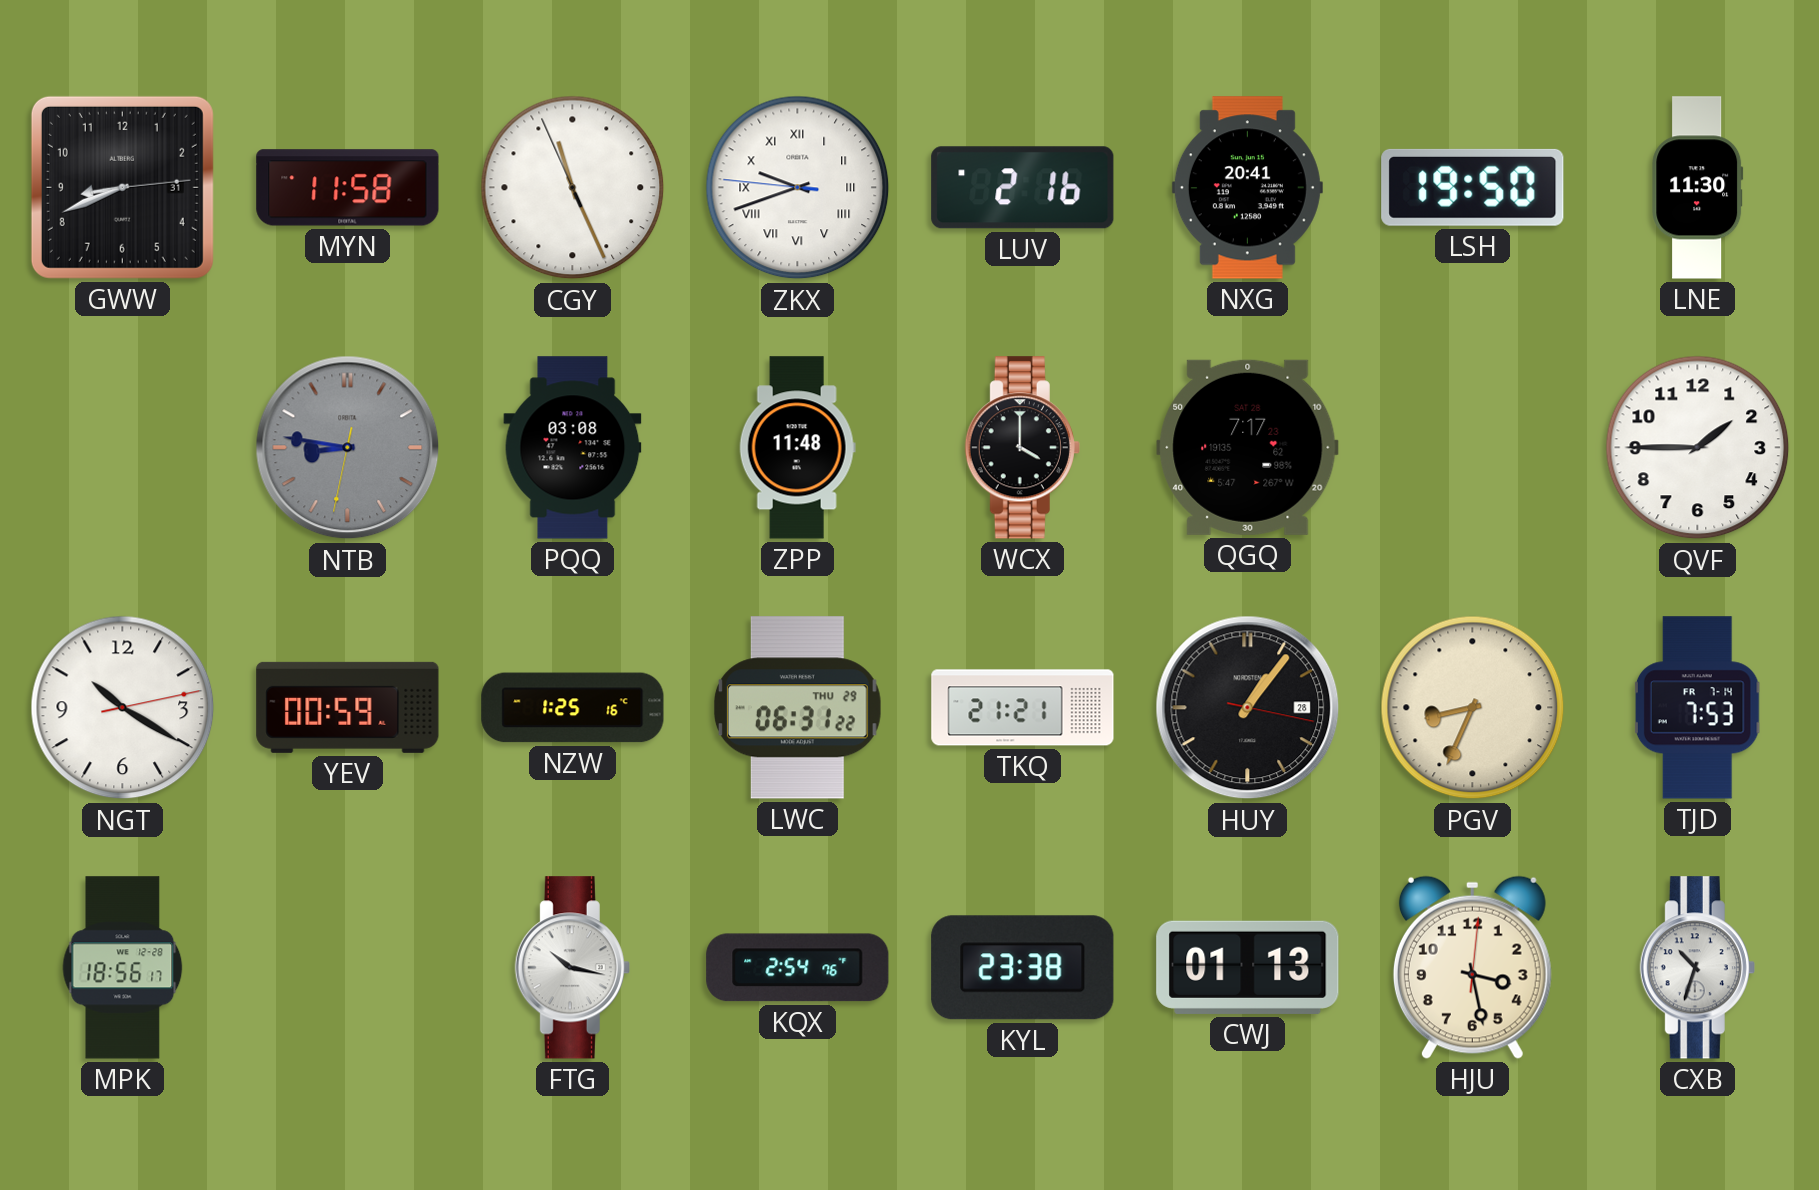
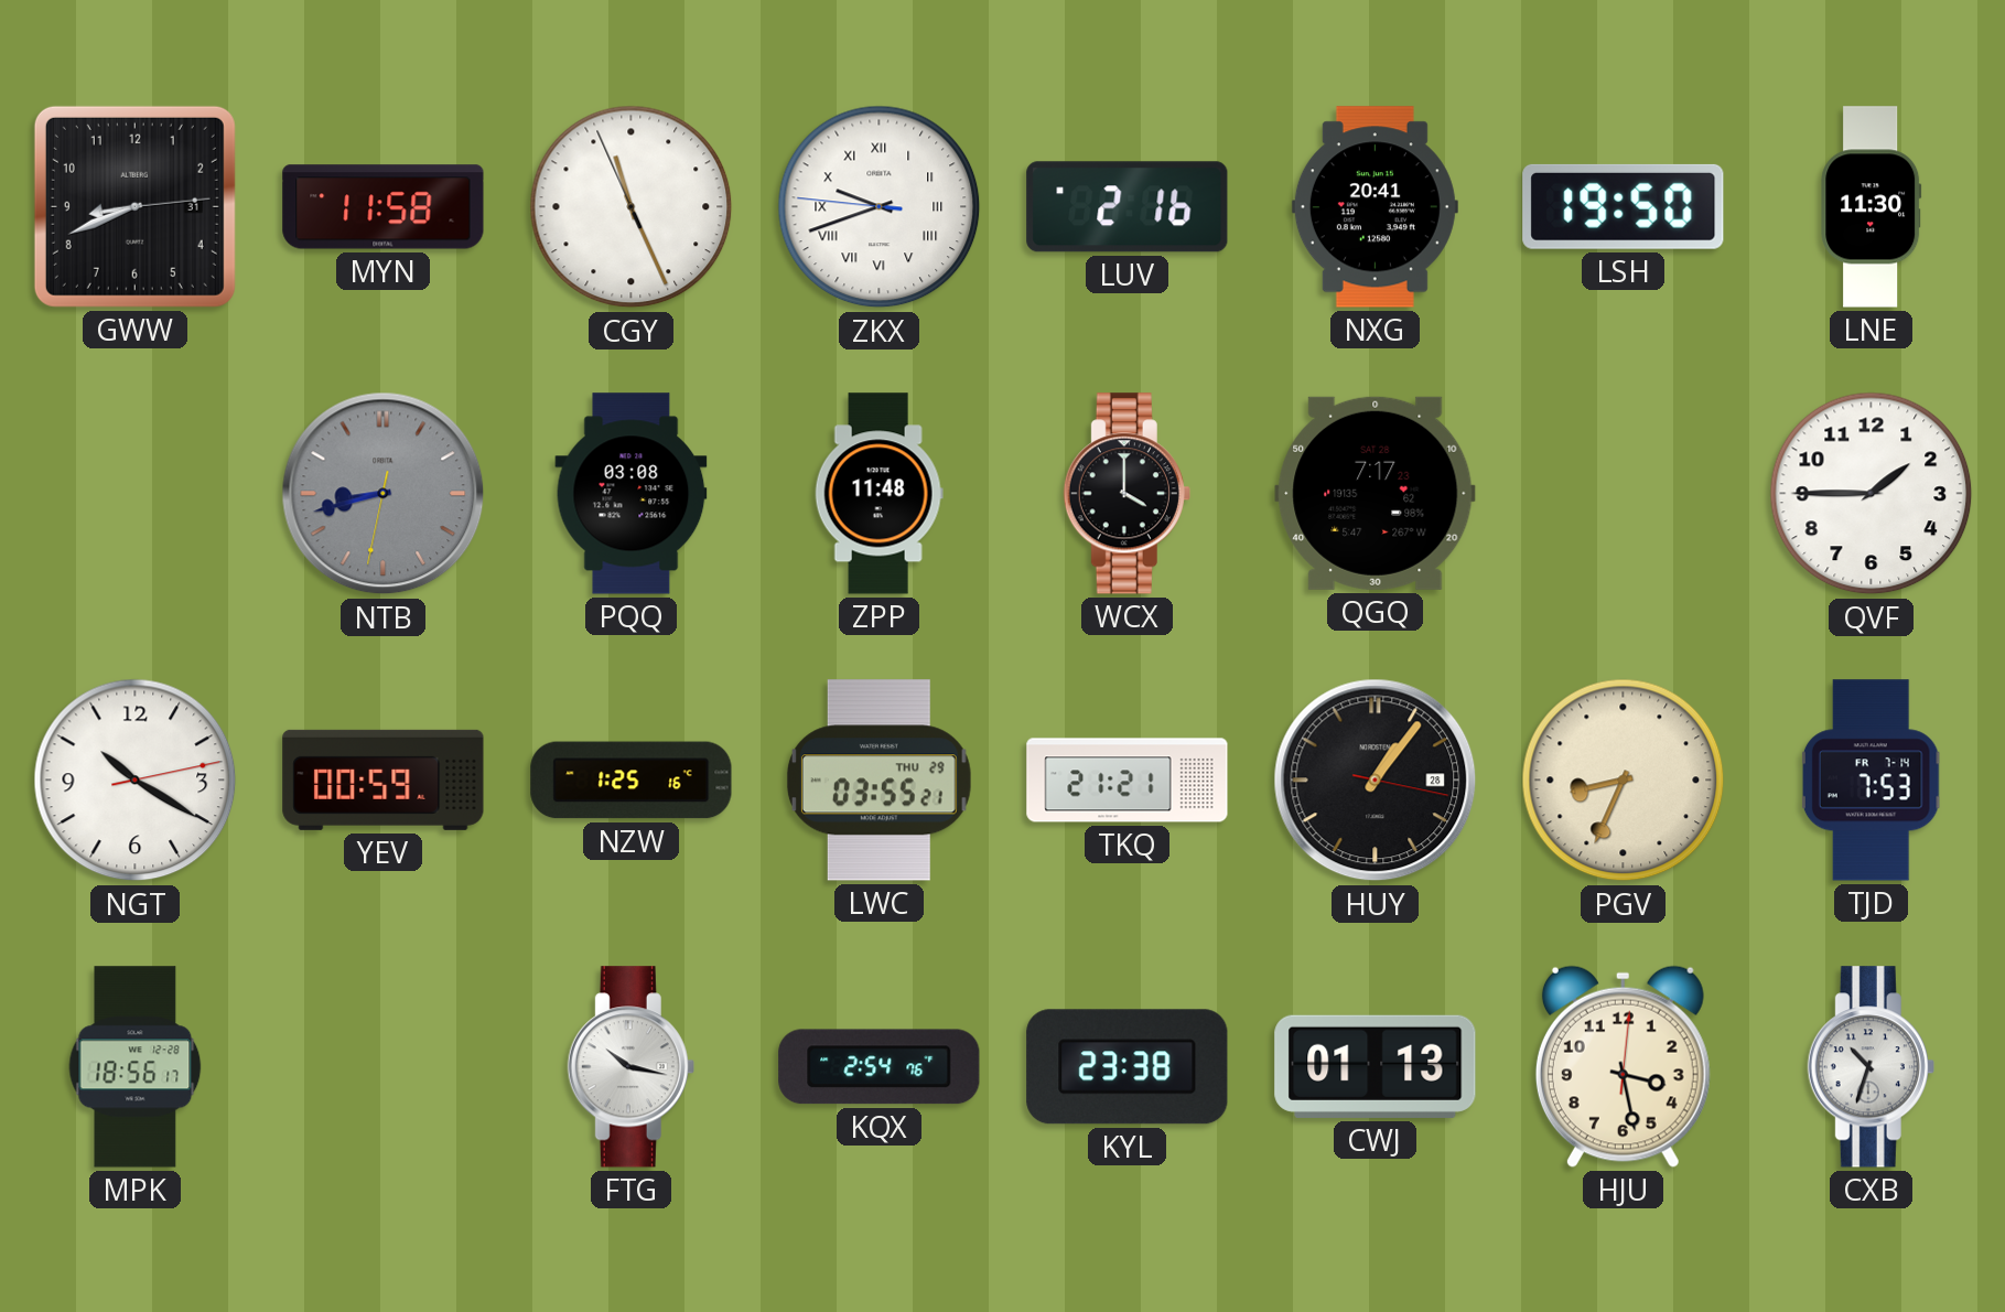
NTB: 8:46 -> 8:42 (384, 494)
LWC: 06:31 -> 03:55 (878, 781)
